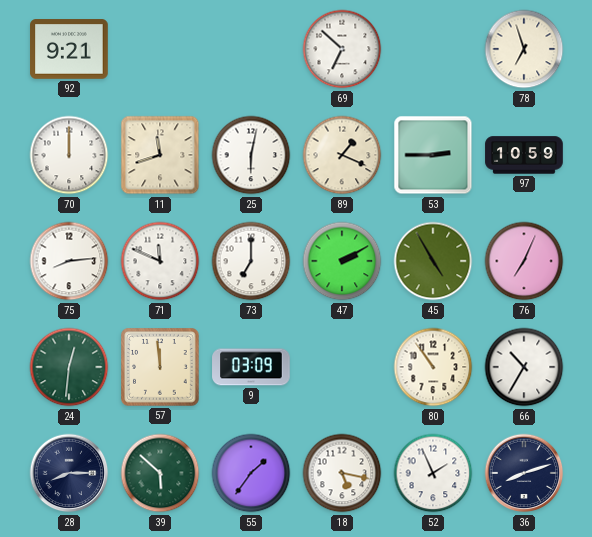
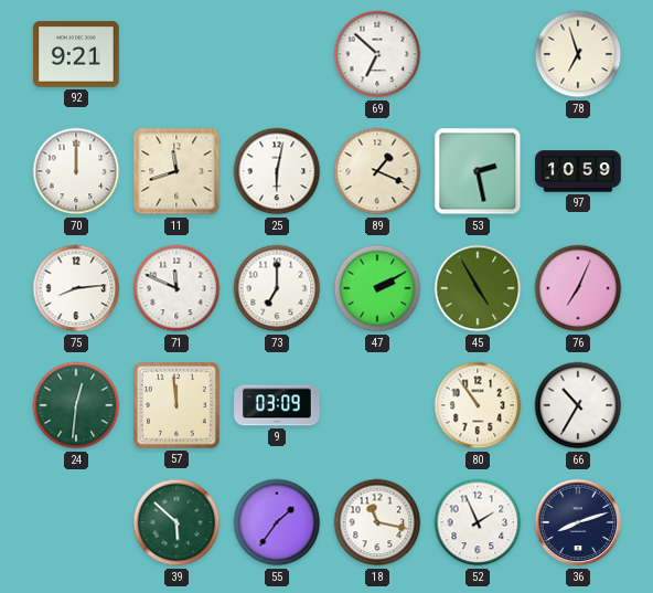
53: 2:45 -> 2:28 (478, 171)
28: 8:15 -> none (69, 473)
18: 5:17 -> 11:17 (377, 522)
